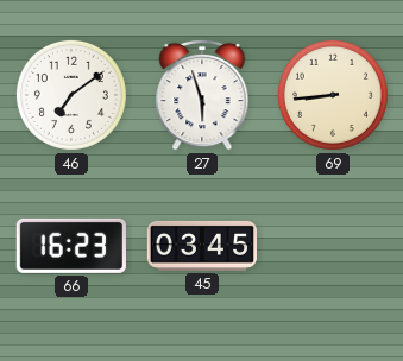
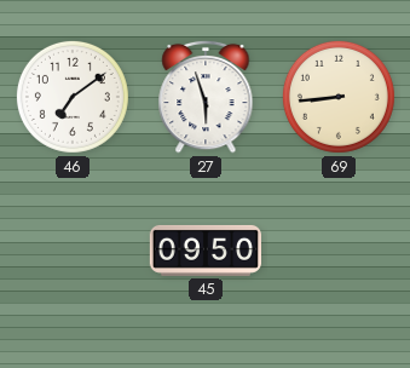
66: 16:23 -> none (71, 246)
45: 03:45 -> 09:50 (206, 251)
